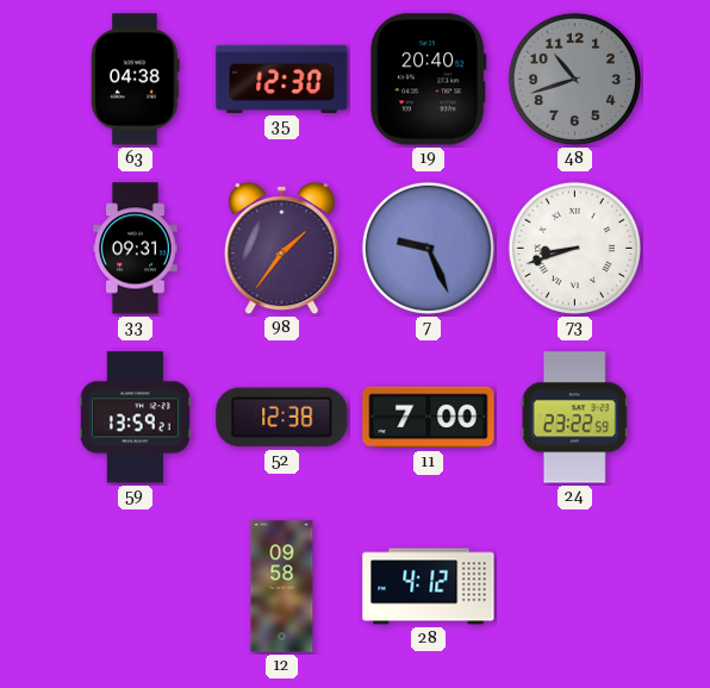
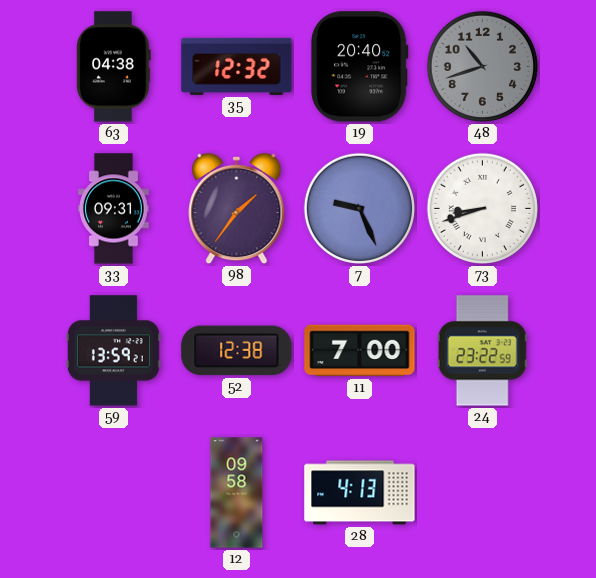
35: 12:30 -> 12:32 (237, 66)
28: 4:12 -> 4:13 (360, 493)
